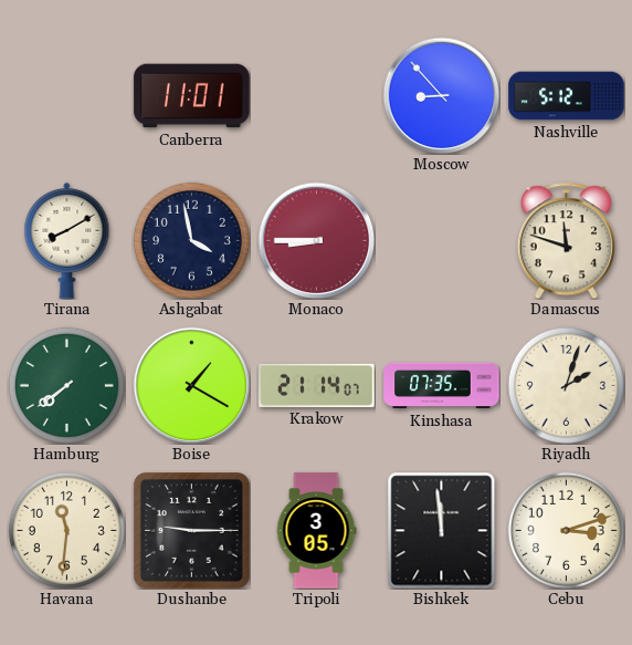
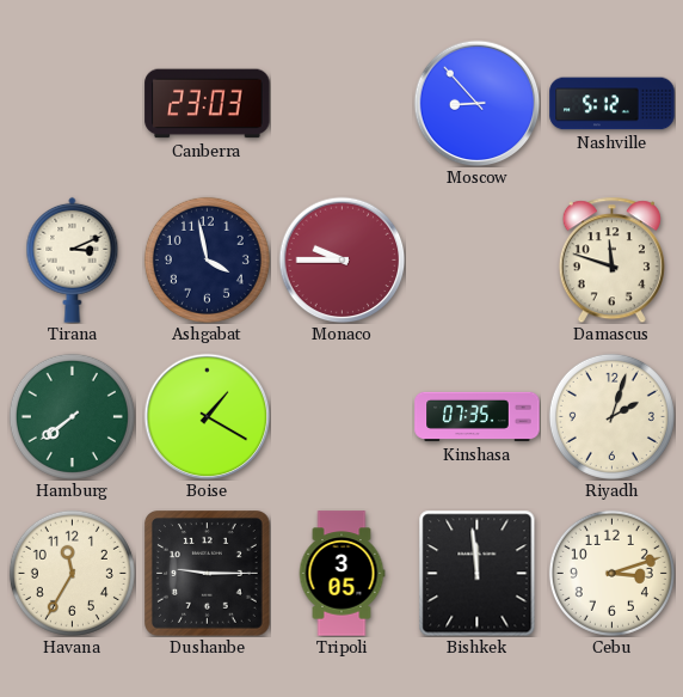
Canberra: 11:01 -> 23:03 (208, 104)
Tirana: 8:10 -> 3:11 (73, 259)
Monaco: 8:45 -> 9:45 (341, 259)
Krakow: 21:14 -> none (317, 385)
Havana: 11:31 -> 11:35 (72, 573)
